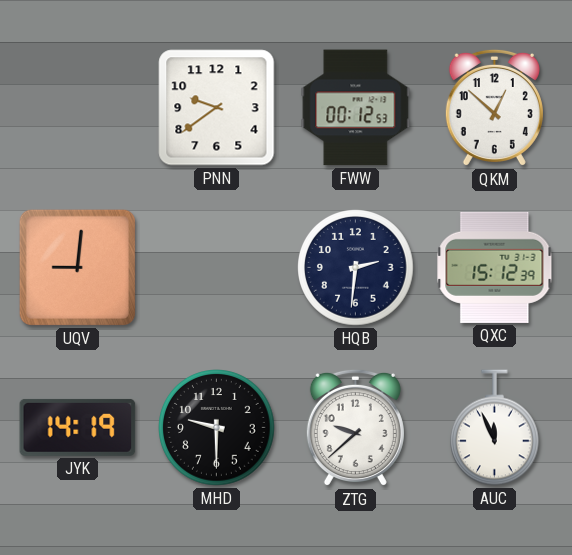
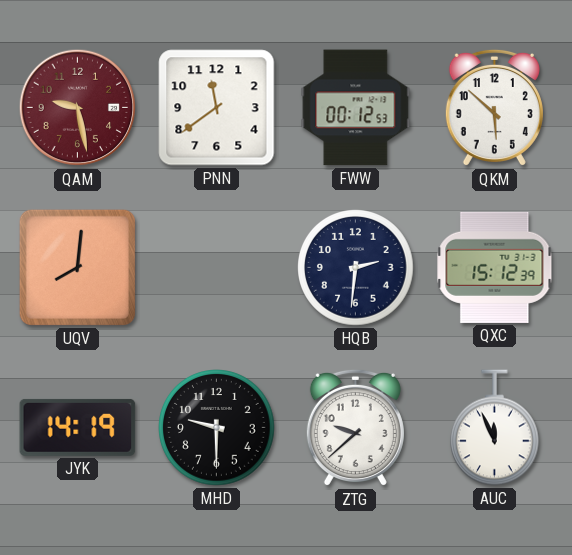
QAM: none -> 9:28 (78, 108)
PNN: 9:39 -> 11:39 (217, 108)
QKM: 12:52 -> 5:52 (494, 108)
UQV: 9:01 -> 8:01 (77, 267)
